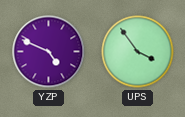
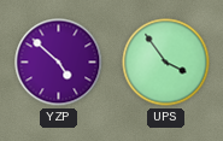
YZP: 4:49 -> 4:52 (59, 63)
